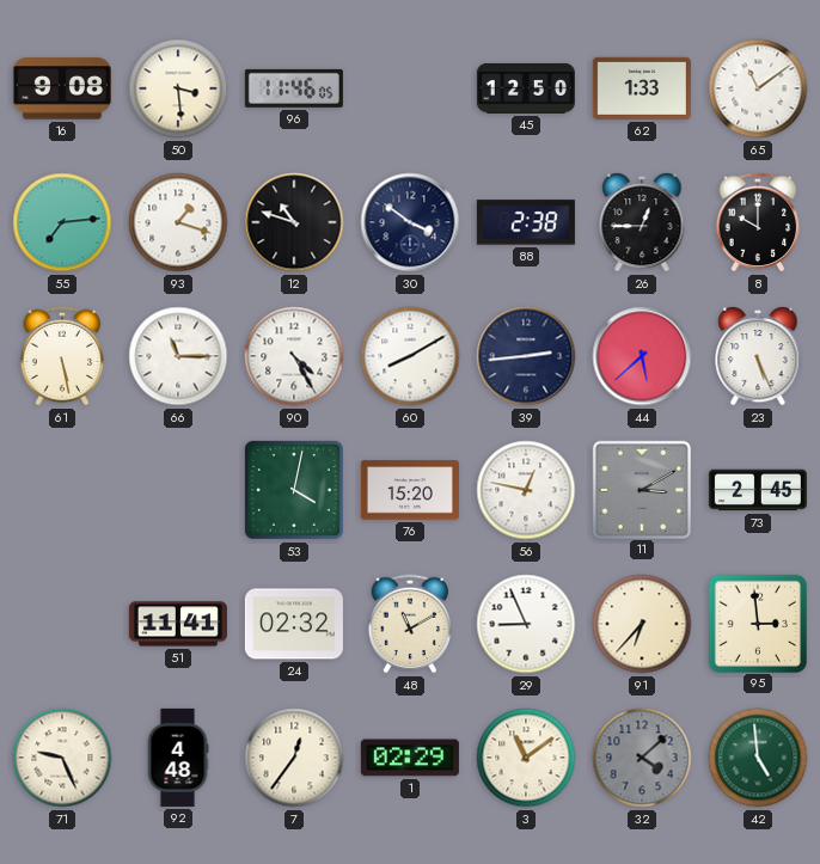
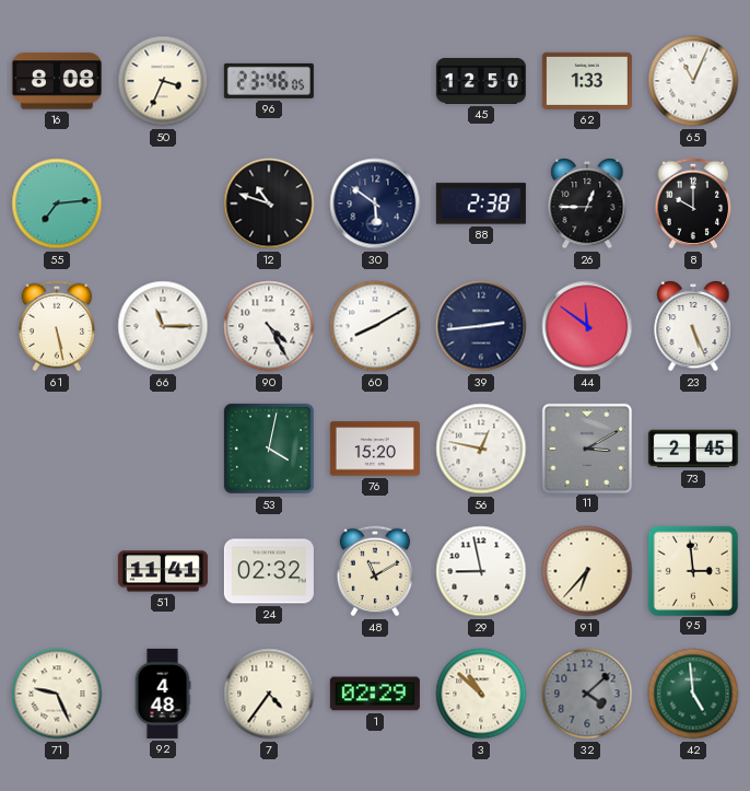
16: 9:08 -> 8:08 (57, 81)
50: 3:29 -> 3:34 (163, 81)
96: 11:46 -> 23:46 (269, 81)
65: 11:09 -> 11:04 (693, 81)
93: 1:18 -> none (178, 222)
30: 3:51 -> 5:51 (375, 203)
44: 5:38 -> 11:51 (587, 326)
29: 8:56 -> 8:58 (481, 571)
7: 12:36 -> 4:36 (269, 694)
3: 11:09 -> 10:52 (481, 694)
